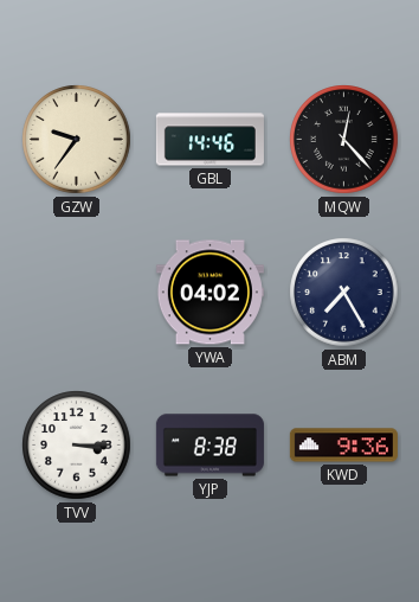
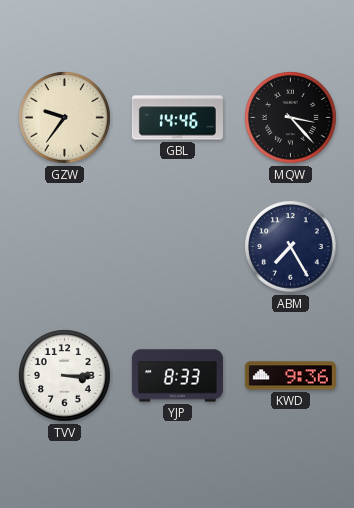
MQW: 12:23 -> 3:23 (291, 118)
YWA: 04:02 -> none (209, 293)
YJP: 8:38 -> 8:33 (177, 376)
